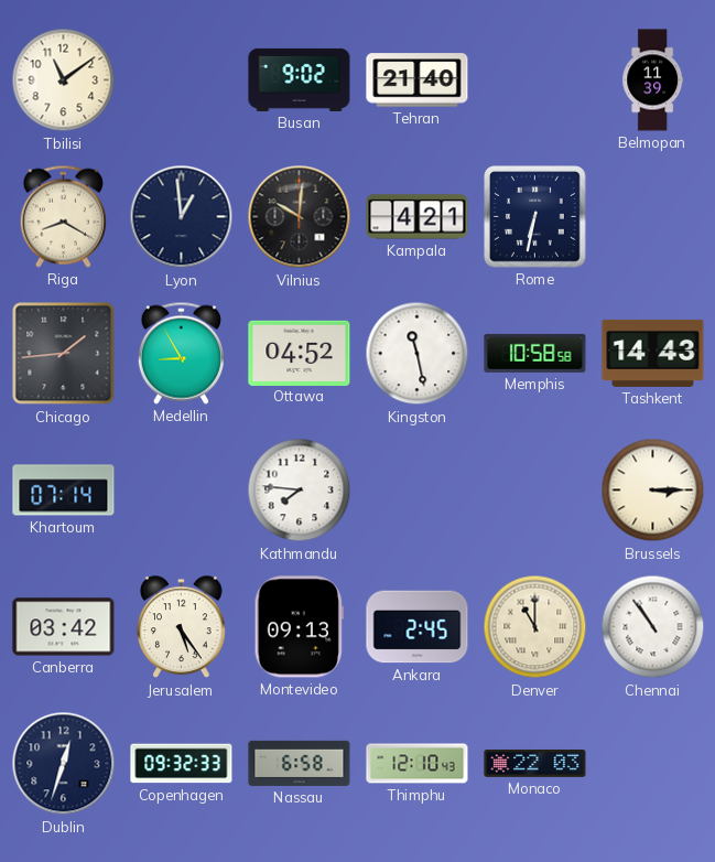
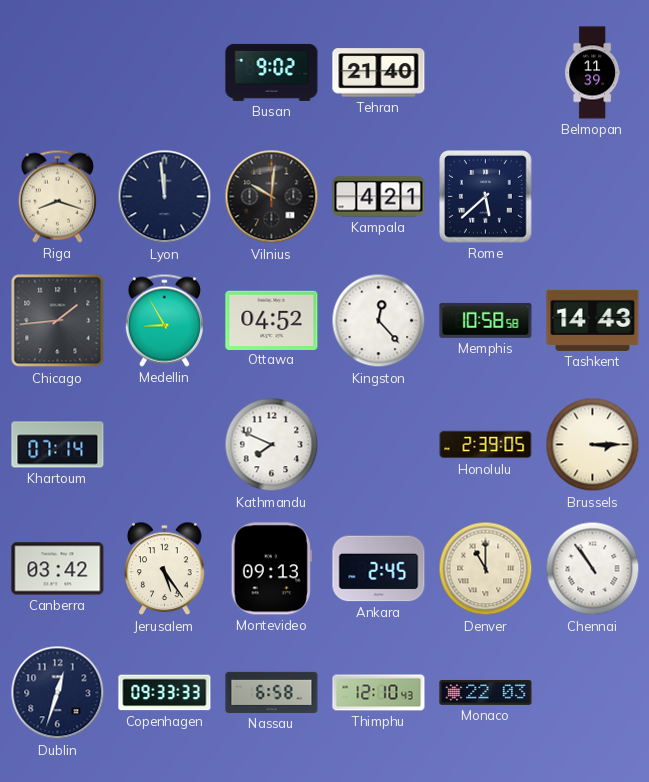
Tbilisi: 11:09 -> none (64, 80)
Riga: 8:20 -> 8:18 (57, 196)
Lyon: 12:59 -> 11:59 (165, 197)
Rome: 6:32 -> 5:38 (486, 197)
Kingston: 11:28 -> 12:23 (379, 321)
Kathmandu: 7:46 -> 7:49 (272, 445)
Honolulu: none -> 2:39 (486, 445)
Copenhagen: 09:32 -> 09:33 (165, 693)
